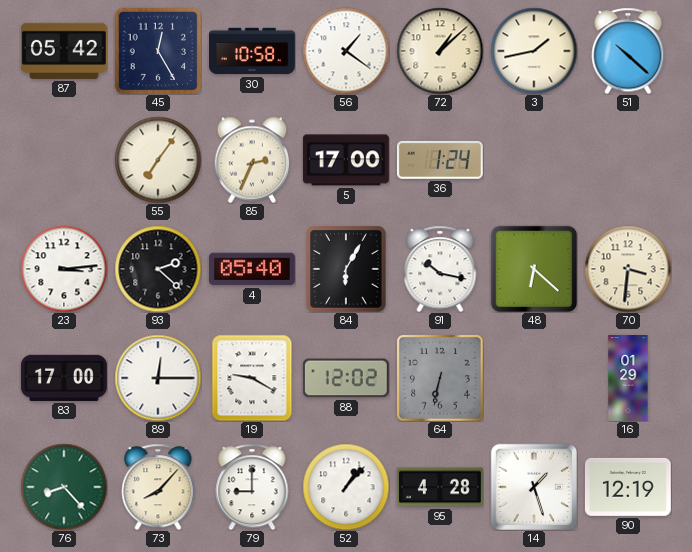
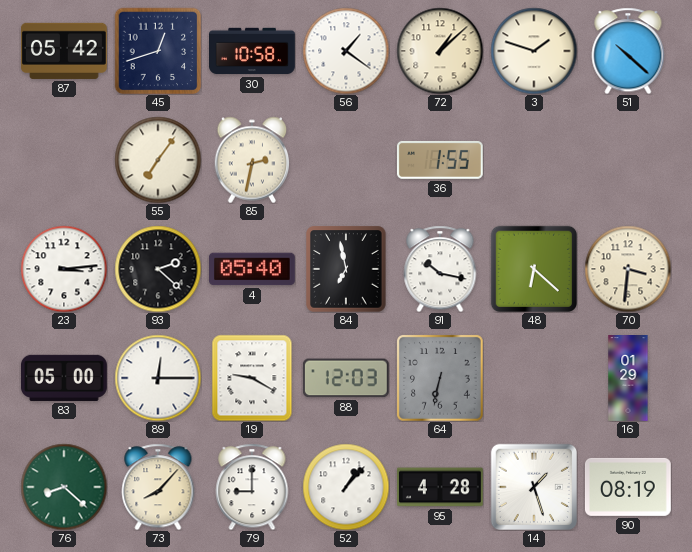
45: 12:25 -> 12:42 (158, 51)
3: 1:43 -> 1:48 (534, 51)
85: 2:34 -> 2:32 (252, 160)
5: 17:00 -> none (346, 160)
36: 1:24 -> 1:55 (440, 160)
84: 6:05 -> 6:58 (346, 269)
83: 17:00 -> 05:00 (64, 378)
88: 12:02 -> 12:03 (346, 378)
76: 8:23 -> 8:22 (64, 487)
90: 12:19 -> 08:19 (628, 487)
